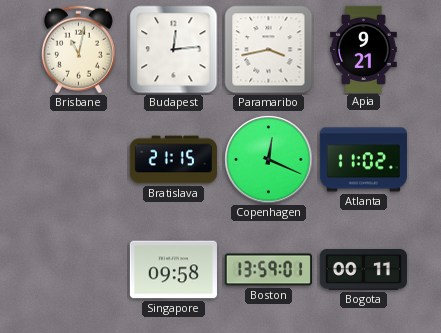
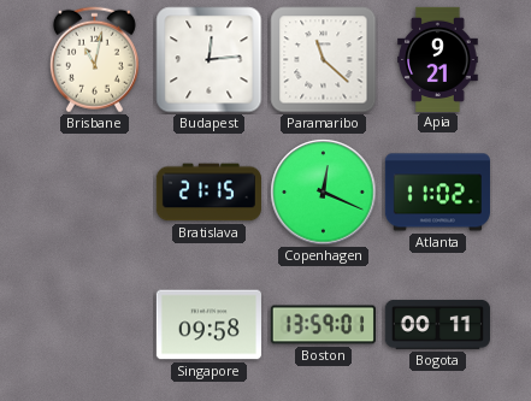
Paramaribo: 3:43 -> 11:22 (324, 60)
